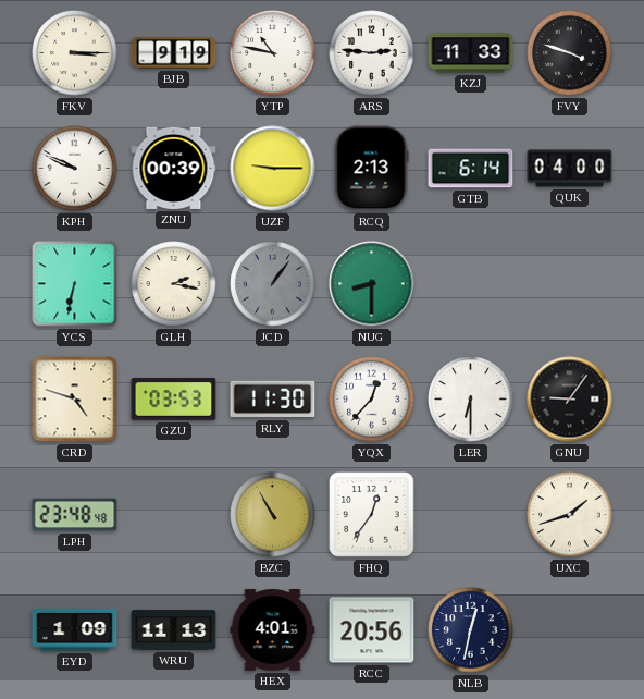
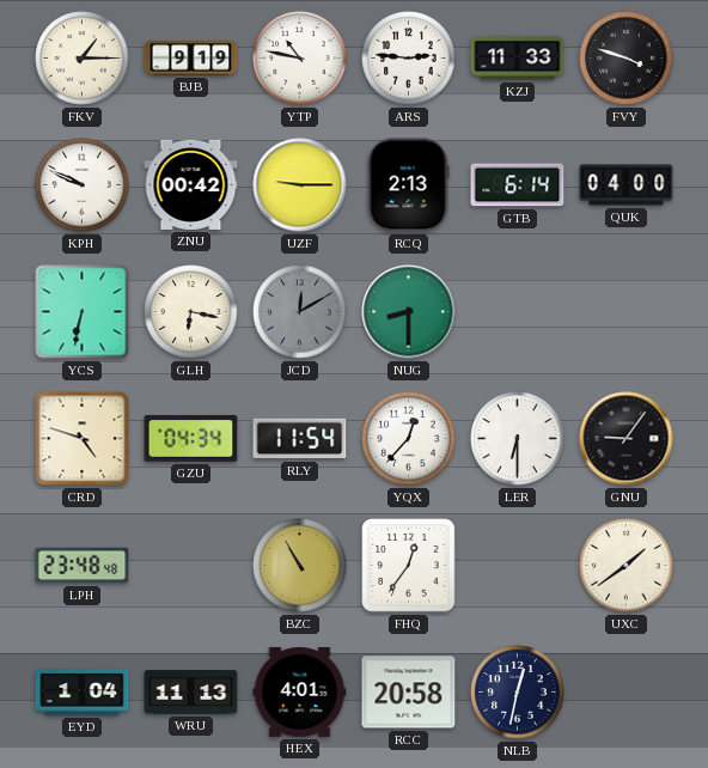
FKV: 3:15 -> 1:15 (83, 59)
ZNU: 00:39 -> 00:42 (191, 184)
GLH: 2:17 -> 6:17 (191, 312)
JCD: 1:06 -> 12:10 (300, 312)
GZU: 03:53 -> 04:34 (191, 439)
RLY: 11:30 -> 11:54 (300, 439)
UXC: 1:42 -> 1:39 (627, 566)
EYD: 1:09 -> 1:04 (83, 693)
RCC: 20:56 -> 20:58 (409, 693)
